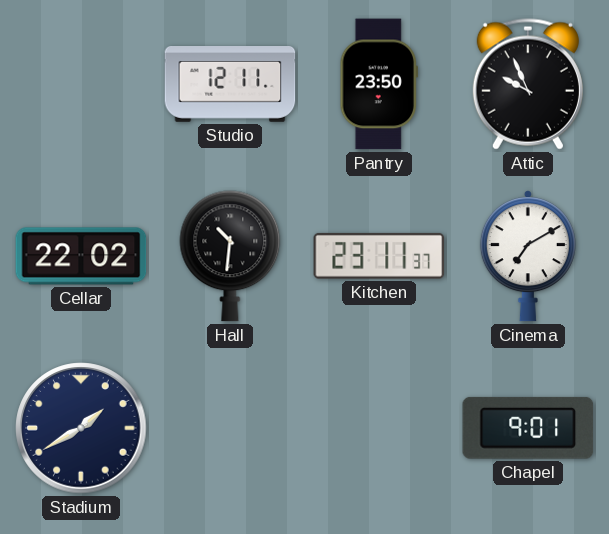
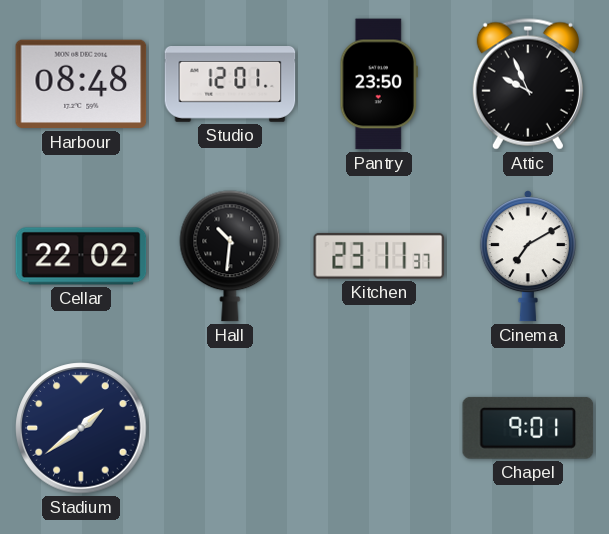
Harbour: none -> 08:48 (81, 84)
Studio: 12:11 -> 12:01 (230, 85)
Stadium: 1:40 -> 1:39 (81, 428)
